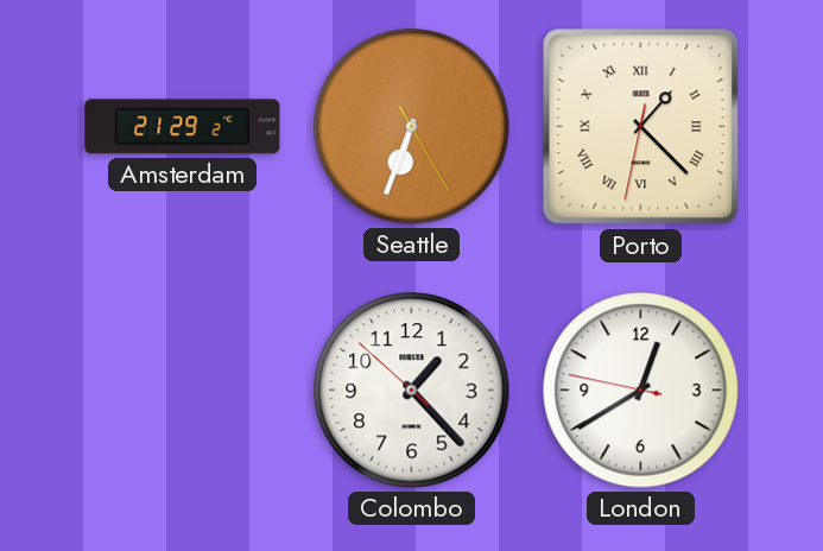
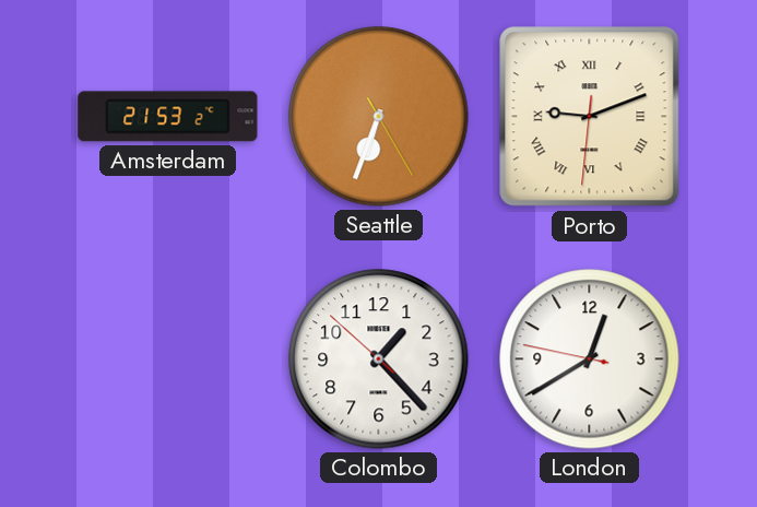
Amsterdam: 21:29 -> 21:53 (168, 117)
Porto: 1:22 -> 9:11 (590, 117)
